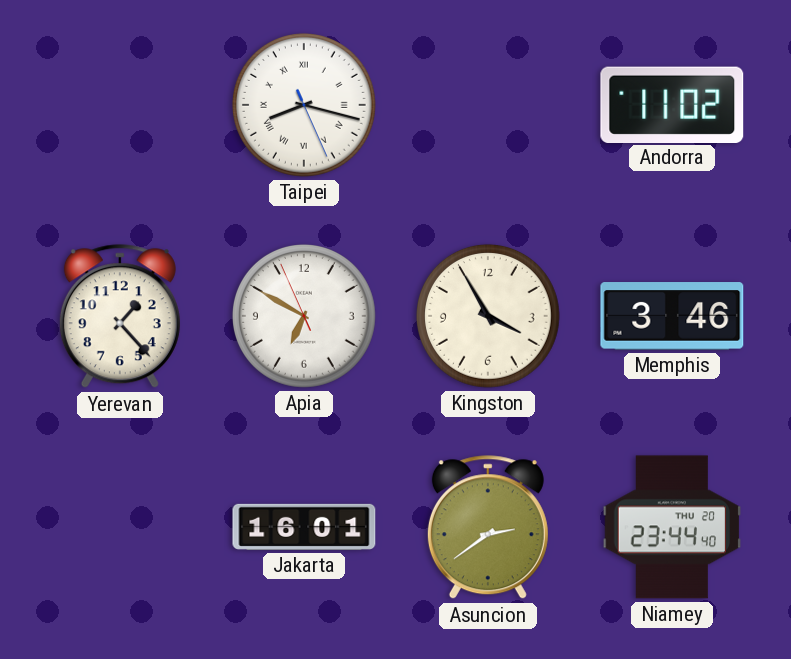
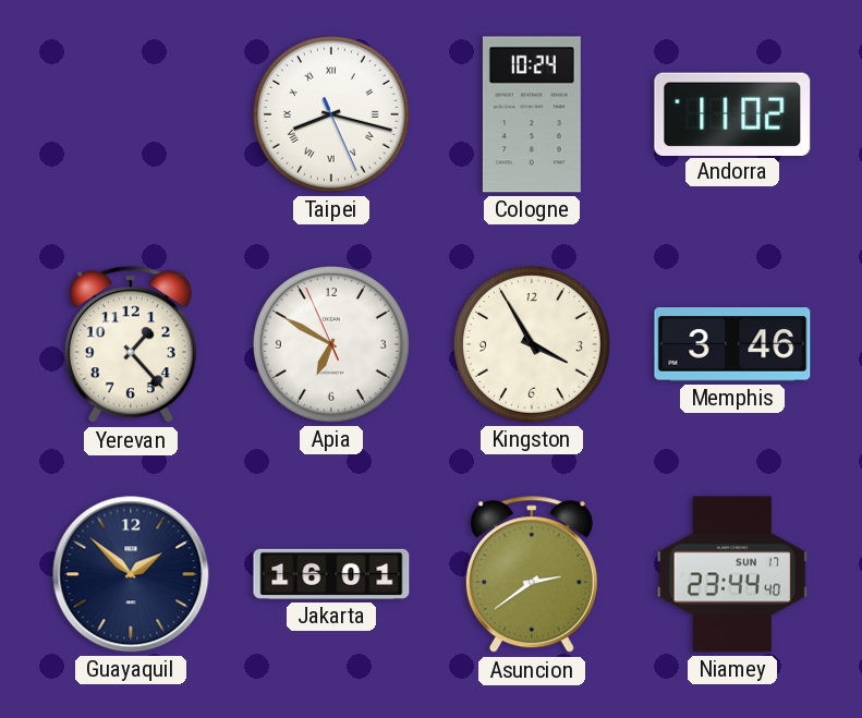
Cologne: none -> 10:24 (532, 114)
Guayaquil: none -> 1:52 (131, 574)
Niamey date: THU 20 -> SUN 17 (732, 574)
